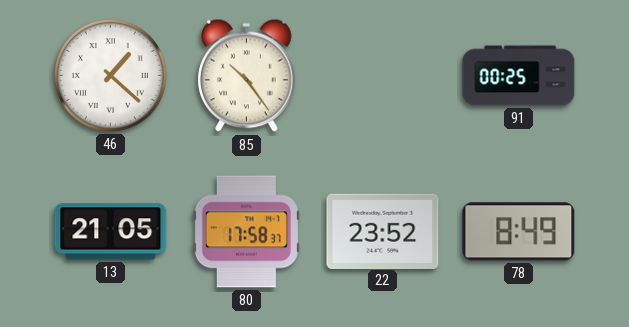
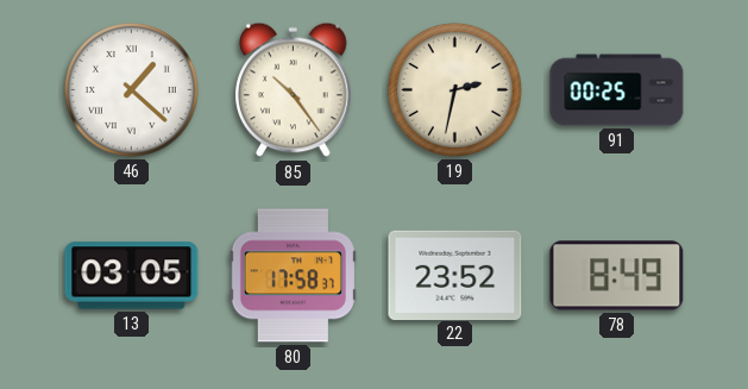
19: none -> 2:32 (454, 89)
13: 21:05 -> 03:05 (132, 276)
